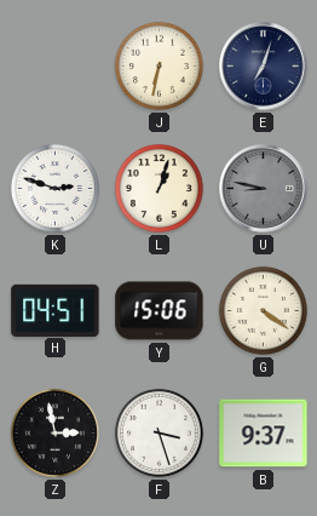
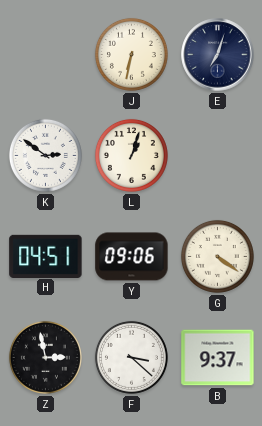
K: 2:48 -> 2:51 (45, 155)
U: 8:47 -> none (264, 189)
Y: 15:06 -> 09:06 (132, 257)
F: 3:27 -> 3:22 (131, 357)
